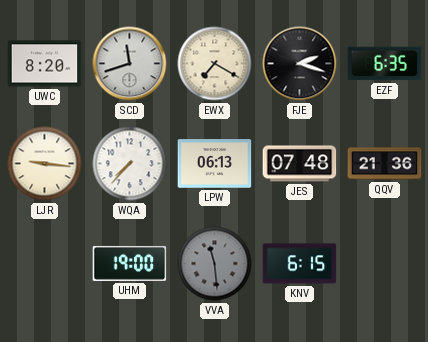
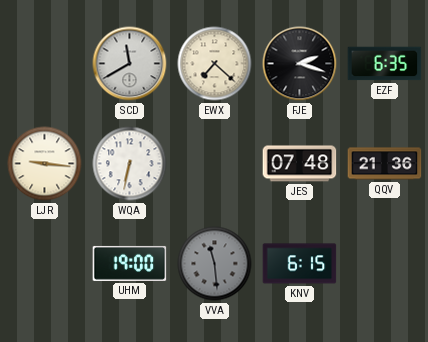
UWC: 8:20 -> none (45, 64)
SCD: 11:42 -> 11:40 (130, 64)
EWX: 7:20 -> 7:22 (215, 64)
WQA: 7:37 -> 6:32 (130, 164)
LPW: 06:13 -> none (215, 164)
